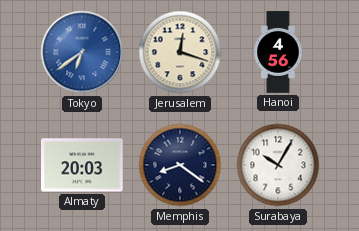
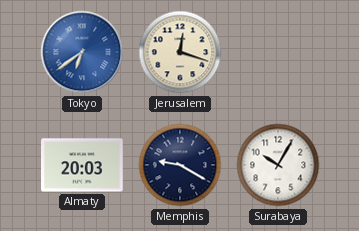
Hanoi: 4:56 -> none (278, 52)
Memphis: 8:21 -> 9:20 (180, 165)
